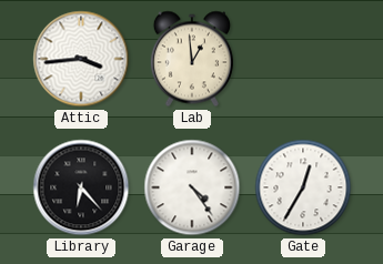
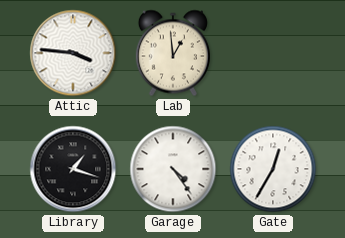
Attic: 3:44 -> 3:46 (73, 53)
Library: 6:23 -> 1:18 (73, 169)
